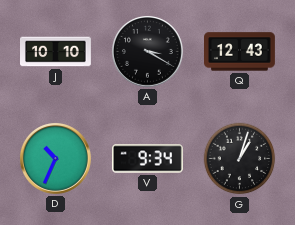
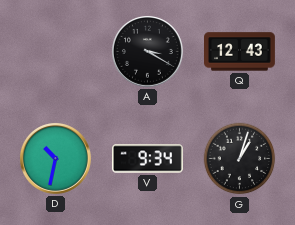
J: 10:10 -> none (56, 52)
D: 10:34 -> 10:32 (55, 158)
